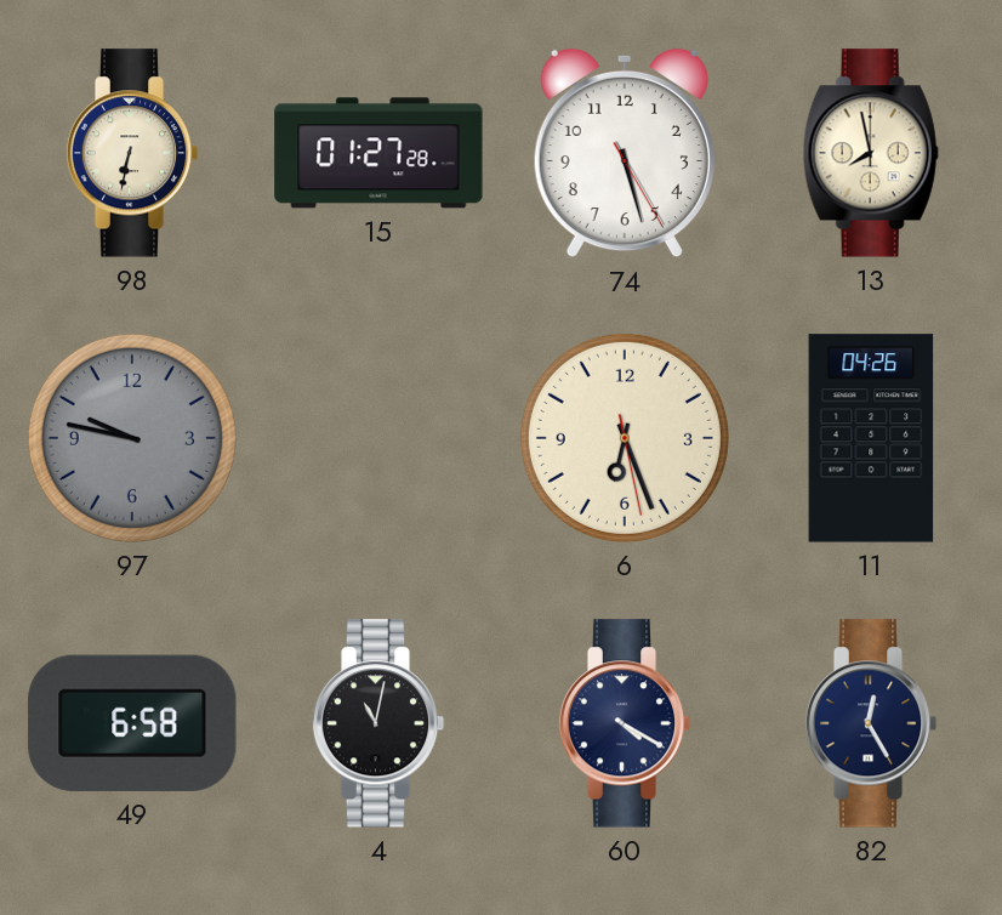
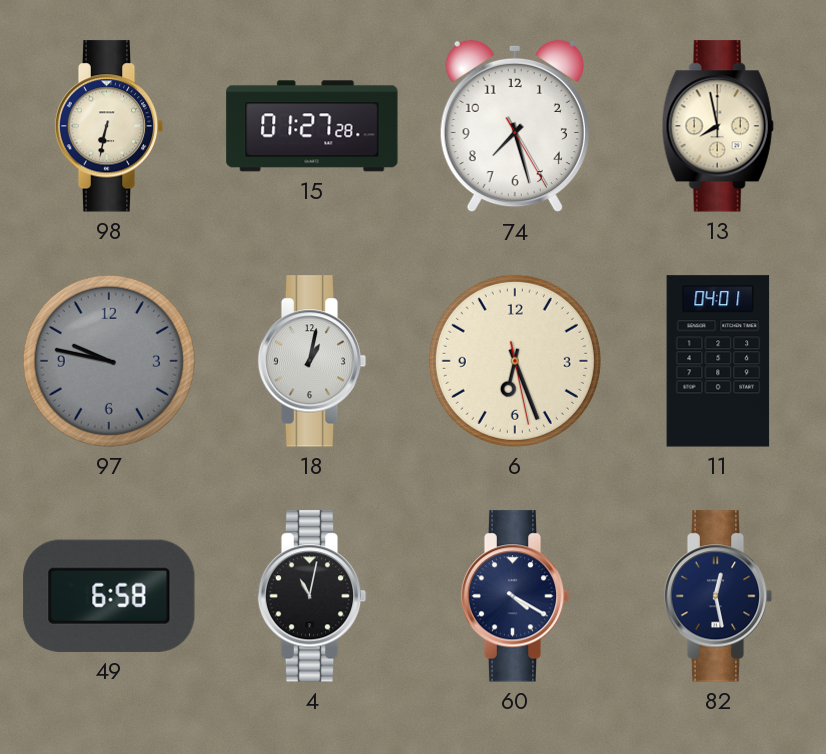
74: 5:27 -> 7:27 (515, 126)
18: none -> 1:02 (312, 361)
11: 04:26 -> 04:01 (718, 361)
82: 12:25 -> 12:28 (718, 596)
